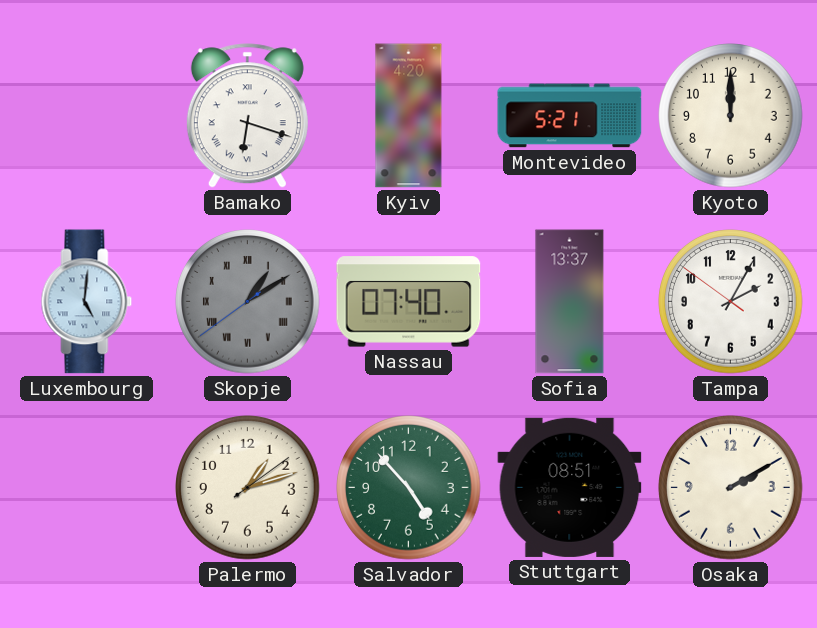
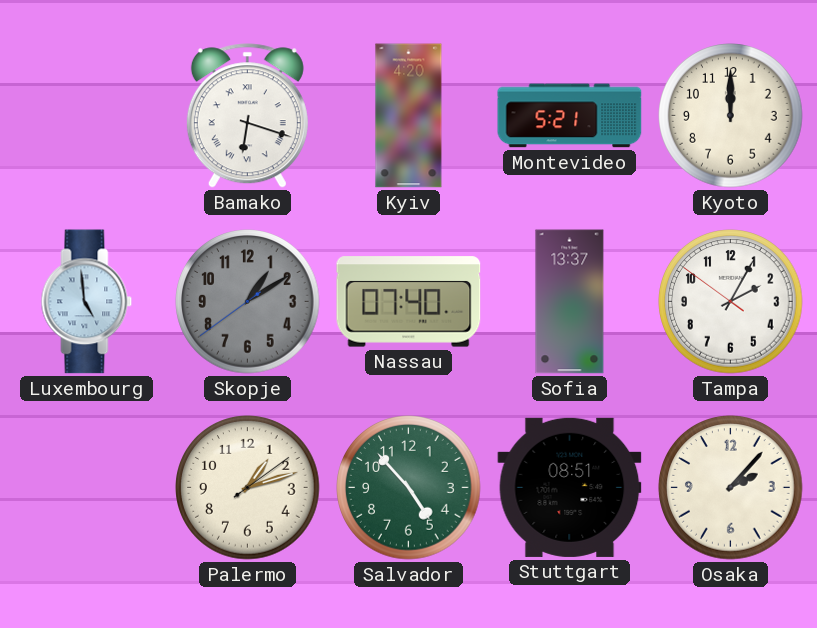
Luxembourg: 5:01 -> 4:59 (87, 302)
Skopje numerals: Roman -> Arabic (248, 302)
Osaka: 2:10 -> 2:07 (731, 488)
